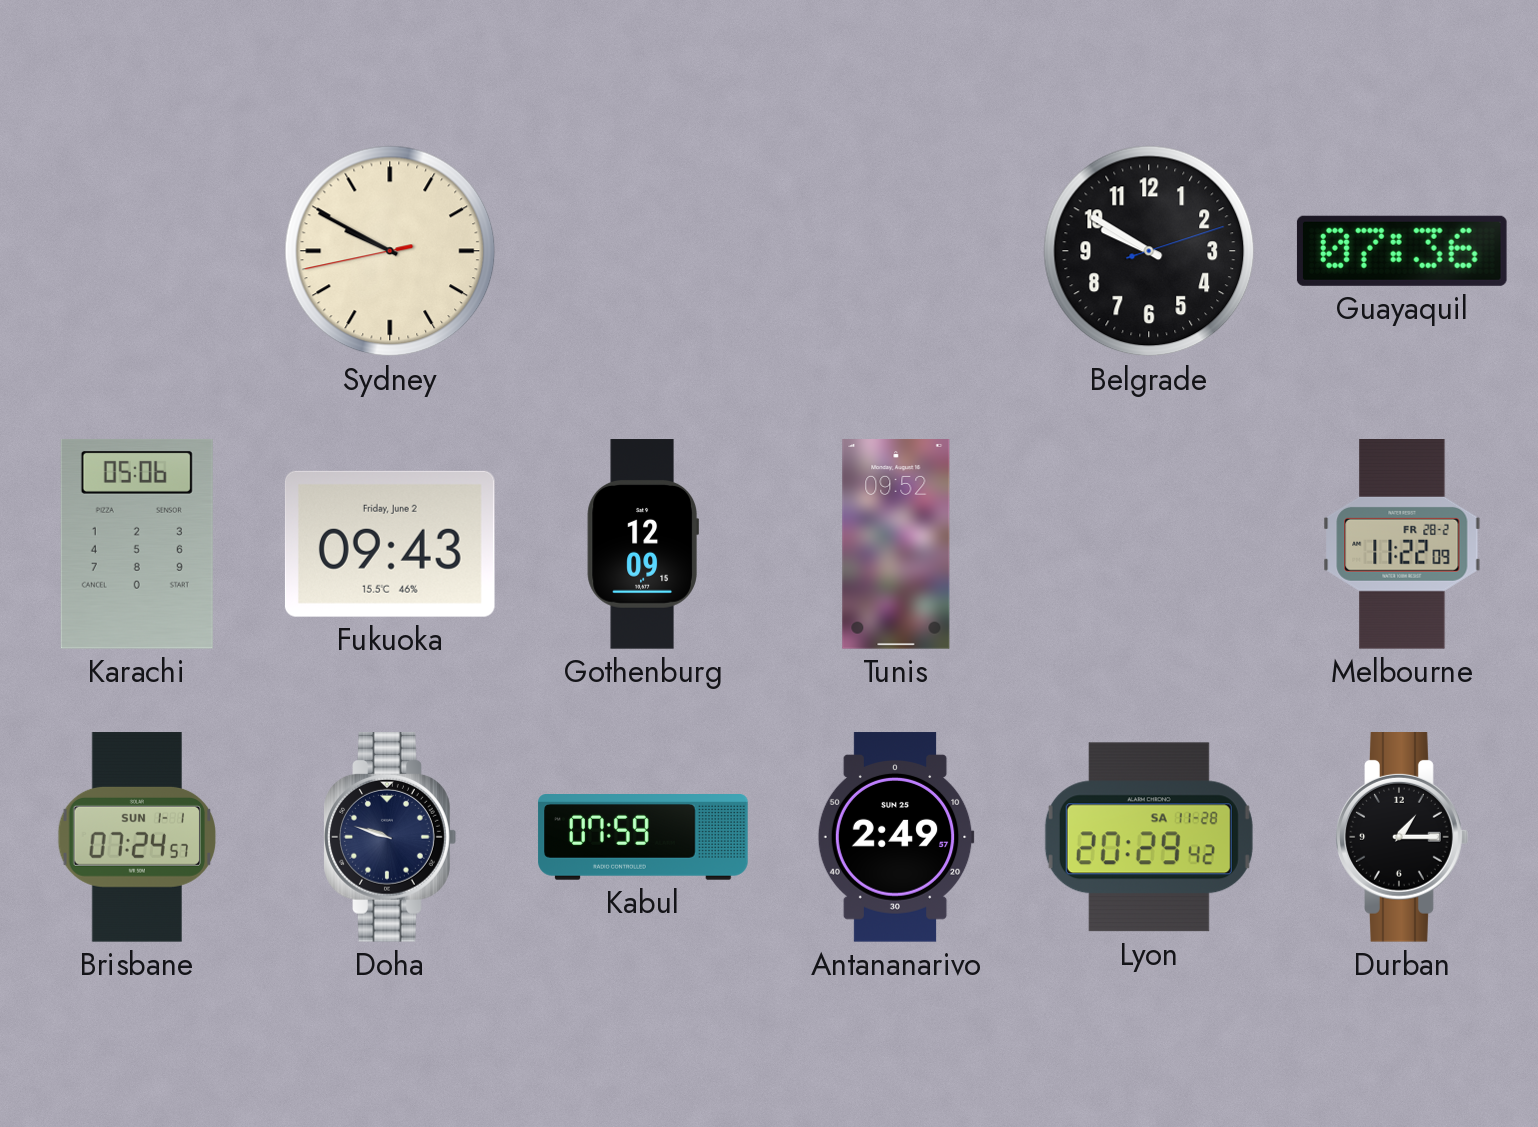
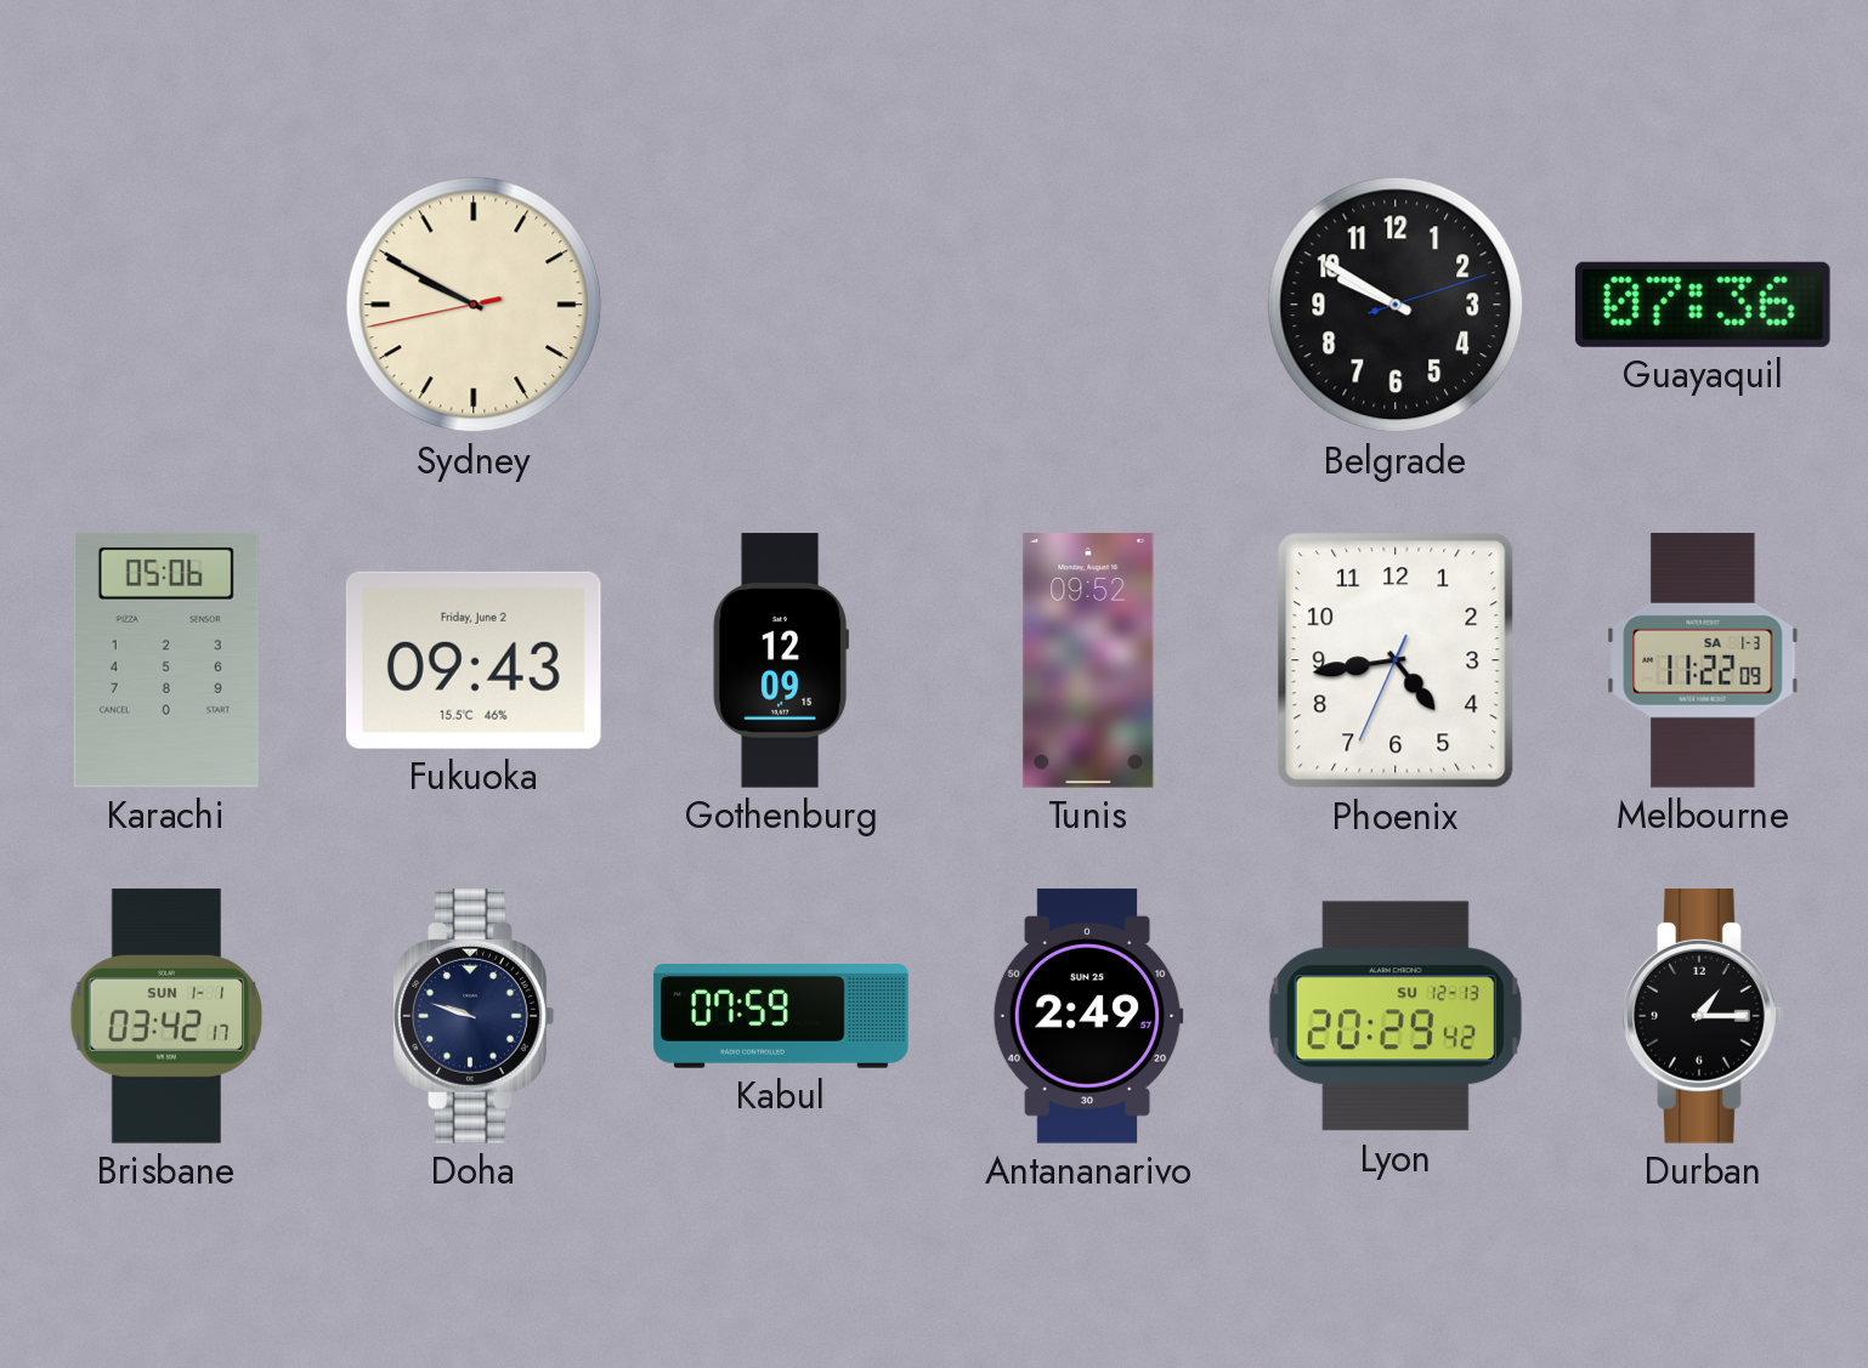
Phoenix: none -> 4:43 (1396, 660)
Melbourne date: FR 28-2 -> SA 1-3 (1703, 662)
Brisbane: 07:24 -> 03:42 (166, 1016)
Lyon date: SA 11-28 -> SU 12-13 (1396, 1016)
